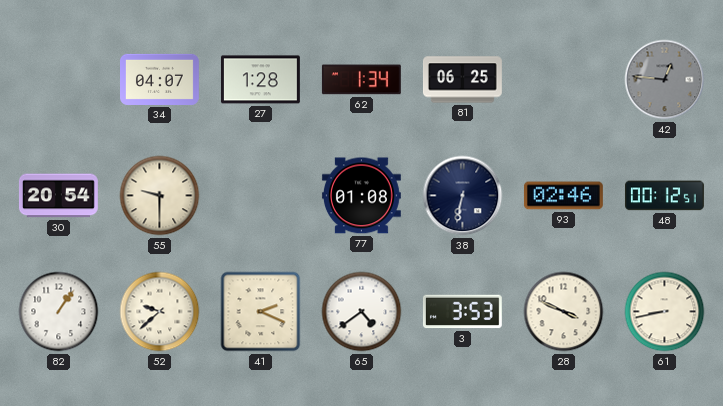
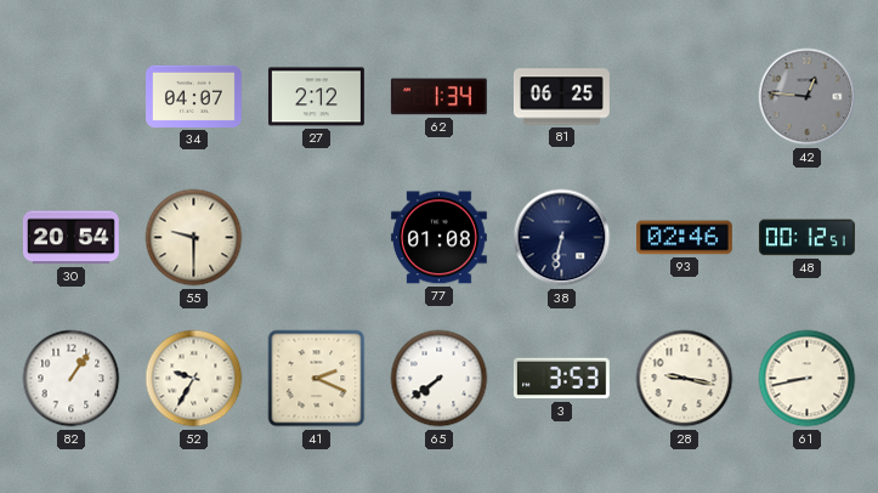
27: 1:28 -> 2:12 (316, 97)
52: 9:38 -> 9:35 (194, 379)
65: 4:39 -> 7:39 (440, 379)
28: 3:49 -> 9:17 (685, 379)
